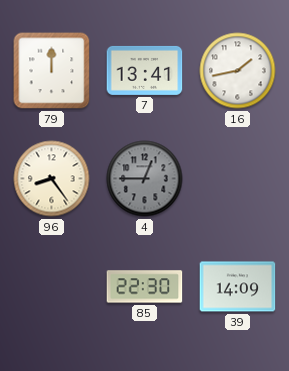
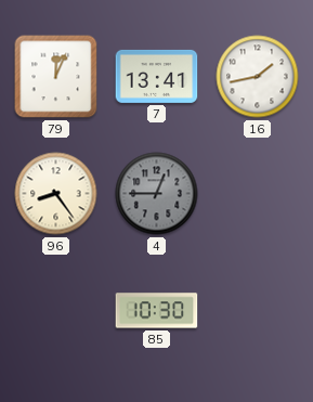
79: 12:00 -> 12:04 (56, 77)
85: 22:30 -> 10:30 (157, 311)
39: 14:09 -> none (238, 287)
